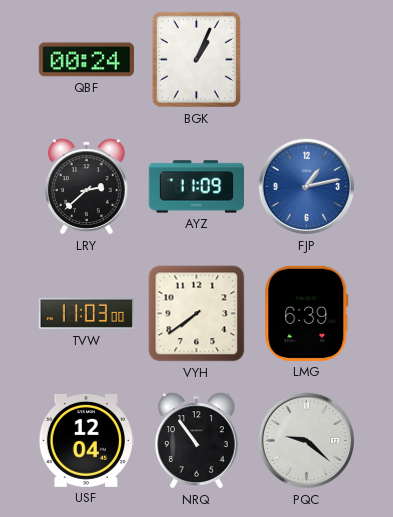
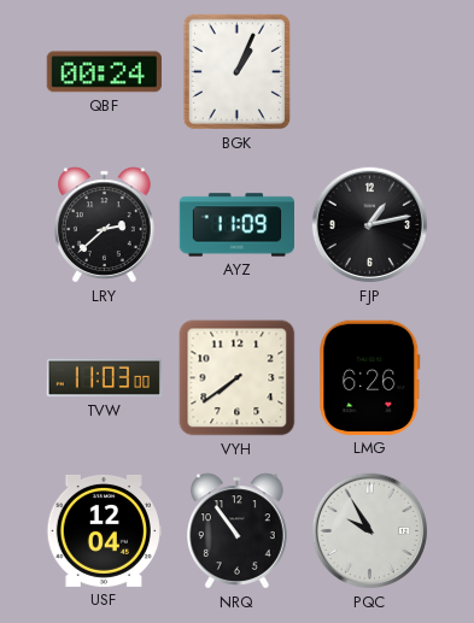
FJP dial: blue -> black (370, 225)
LMG: 6:39 -> 6:26 (370, 377)
PQC: 9:22 -> 9:55 (370, 531)
